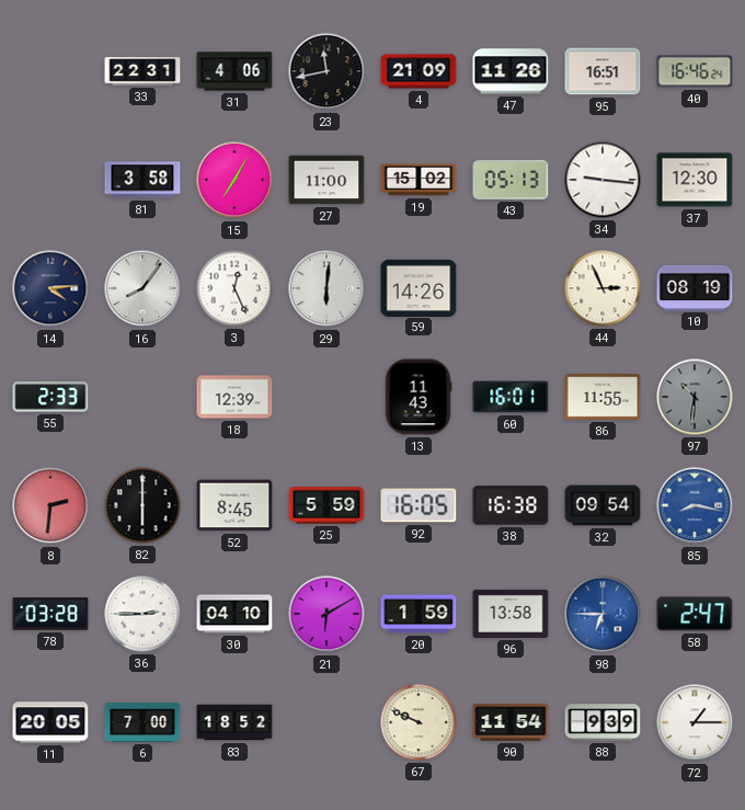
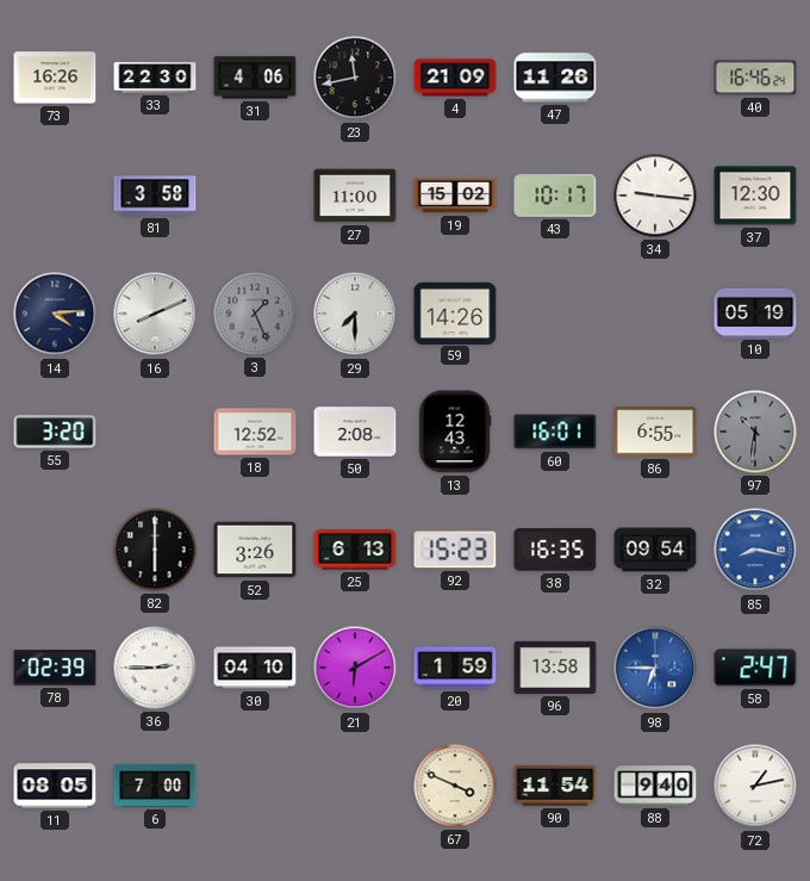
73: none -> 16:26 (55, 77)
33: 22:31 -> 22:30 (155, 77)
95: 16:51 -> none (603, 71)
15: 7:05 -> none (234, 180)
43: 05:13 -> 10:17 (555, 196)
16: 8:06 -> 8:11 (155, 314)
3: 12:26 -> 1:26 (255, 314)
3 dial: white -> grey (255, 314)
29: 6:01 -> 7:30 (355, 314)
44: 2:56 -> none (603, 288)
10: 08:19 -> 05:19 (755, 312)
55: 2:33 -> 3:20 (55, 432)
18: 12:39 -> 12:52 (255, 432)
50: none -> 2:08 (355, 432)
13: 11:43 -> 12:43 (455, 432)
86: 11:55 -> 6:55 (655, 432)
8: 2:31 -> none (50, 505)
52: 8:45 -> 3:26 (255, 550)
25: 5:59 -> 6:13 (355, 550)
92: 16:05 -> 15:23 (455, 550)
38: 16:38 -> 16:35 (555, 550)
78: 03:28 -> 02:39 (55, 668)
11: 20:05 -> 08:05 (55, 786)
83: 18:52 -> none (234, 722)
67: 9:49 -> 3:49 (455, 786)
88: 9:39 -> 9:40 (655, 786)
72: 1:15 -> 1:13 (755, 786)
